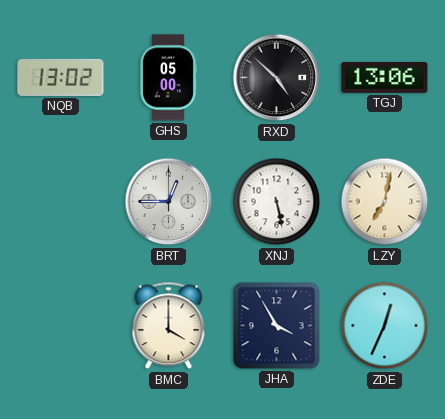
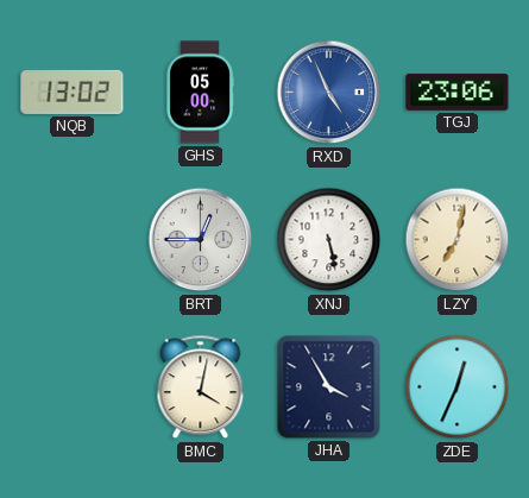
RXD: 4:52 -> 4:56 (329, 93)
RXD dial: black -> blue (329, 93)
TGJ: 13:06 -> 23:06 (458, 92)
BMC: 4:00 -> 4:02 (201, 387)
